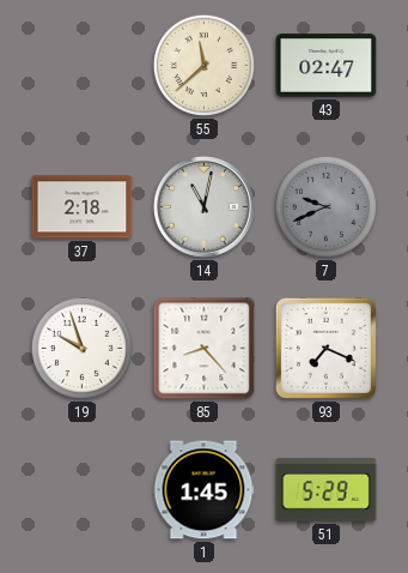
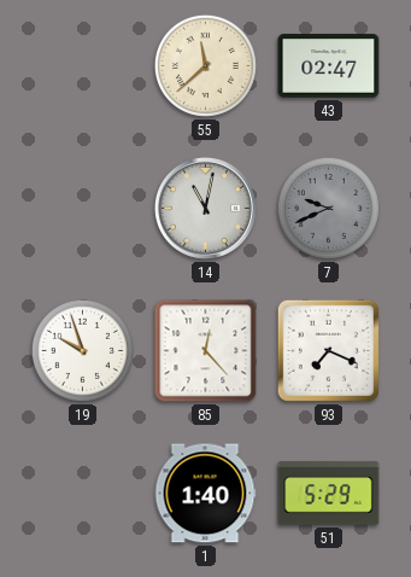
37: 2:18 -> none (83, 207)
85: 8:23 -> 12:23 (206, 351)
1: 1:45 -> 1:40 (205, 494)
